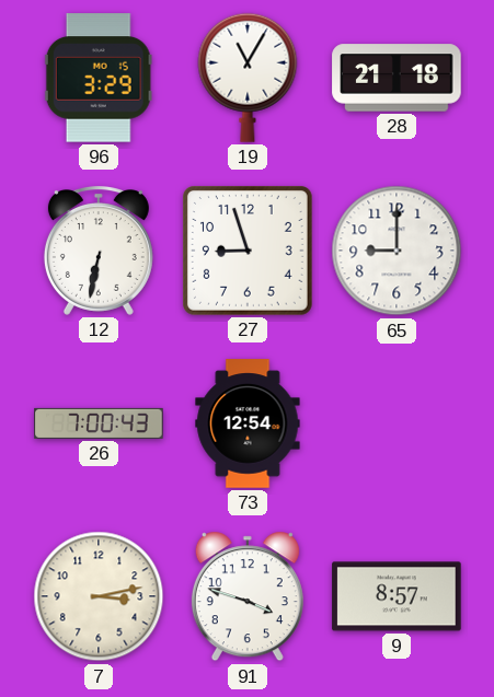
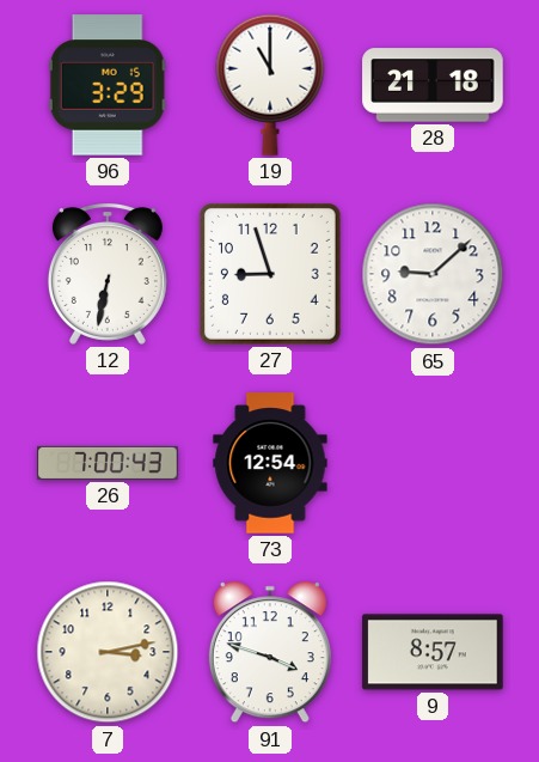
19: 11:05 -> 11:00 (270, 85)
65: 9:00 -> 9:08 (433, 274)
